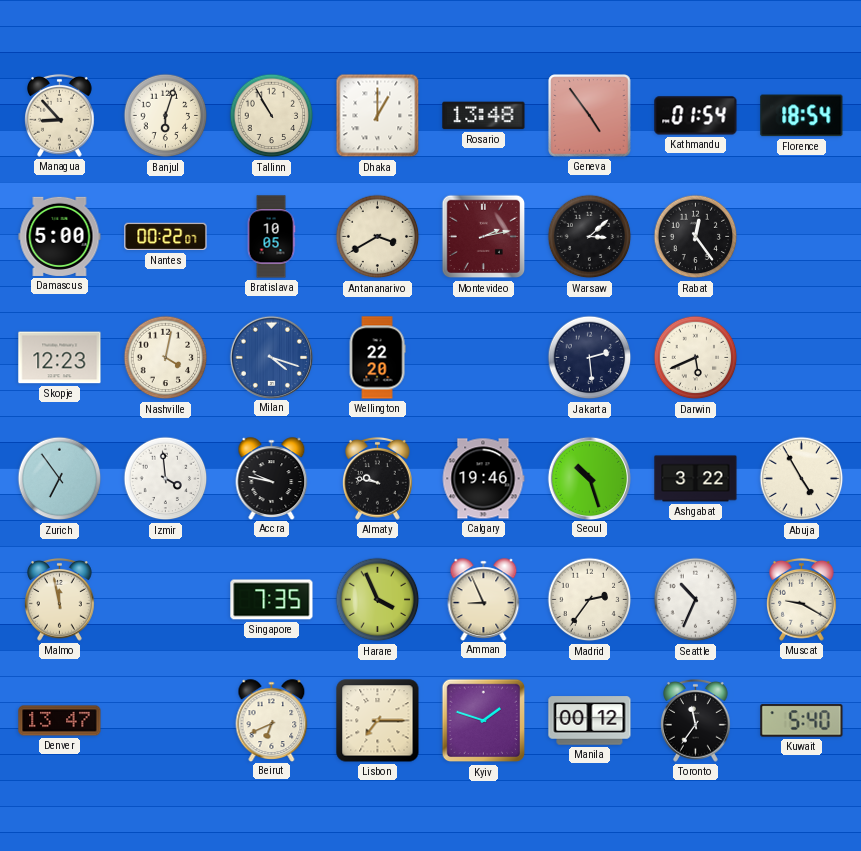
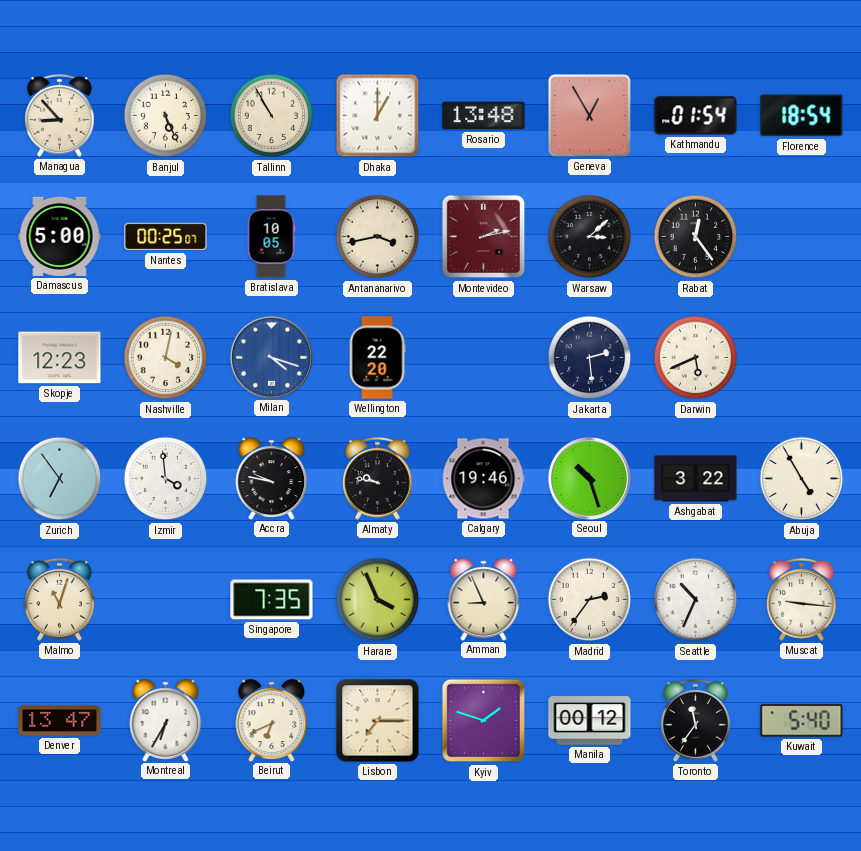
Banjul: 6:03 -> 5:26 (166, 116)
Geneva: 4:54 -> 12:55 (590, 116)
Nantes: 00:22 -> 00:25 (166, 237)
Antananarivo: 3:40 -> 3:43 (378, 237)
Malmo: 11:58 -> 11:03 (60, 599)
Muscat: 9:20 -> 9:16 (802, 599)
Montreal: none -> 6:35 (166, 720)
